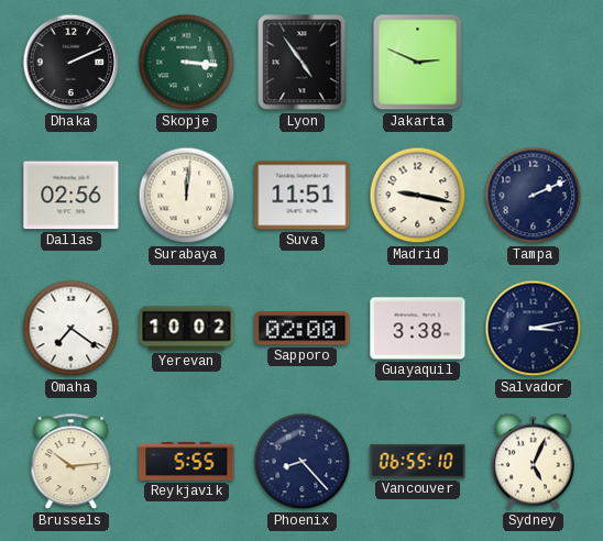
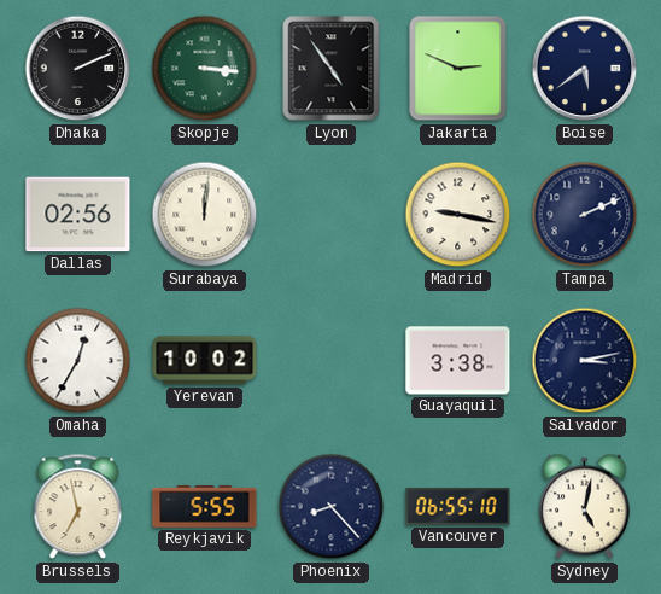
Boise: none -> 5:39 (585, 69)
Suva: 11:51 -> none (303, 196)
Omaha: 7:21 -> 12:35 (78, 361)
Sapporo: 02:00 -> none (303, 329)
Brussels: 10:14 -> 6:58 (78, 507)
Sydney: 5:04 -> 5:02 (584, 507)
